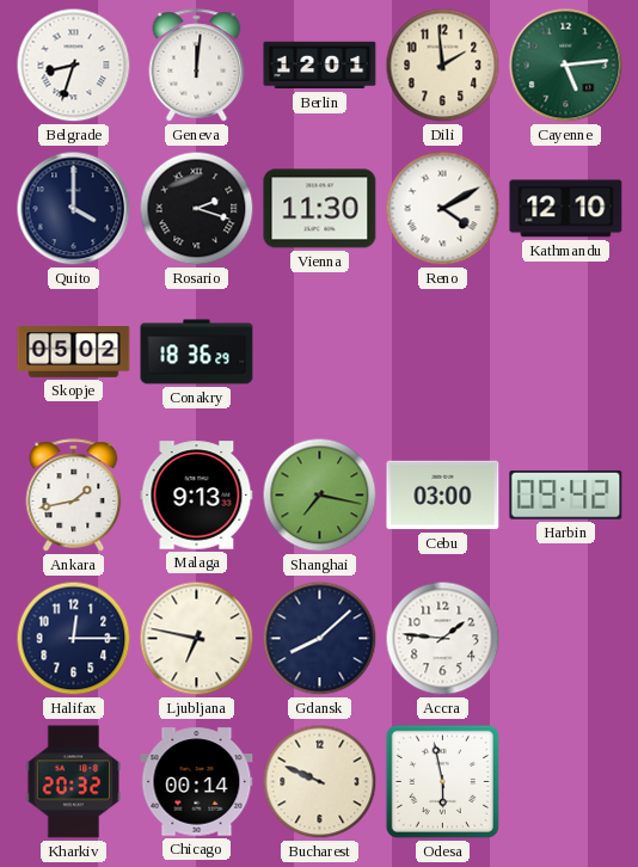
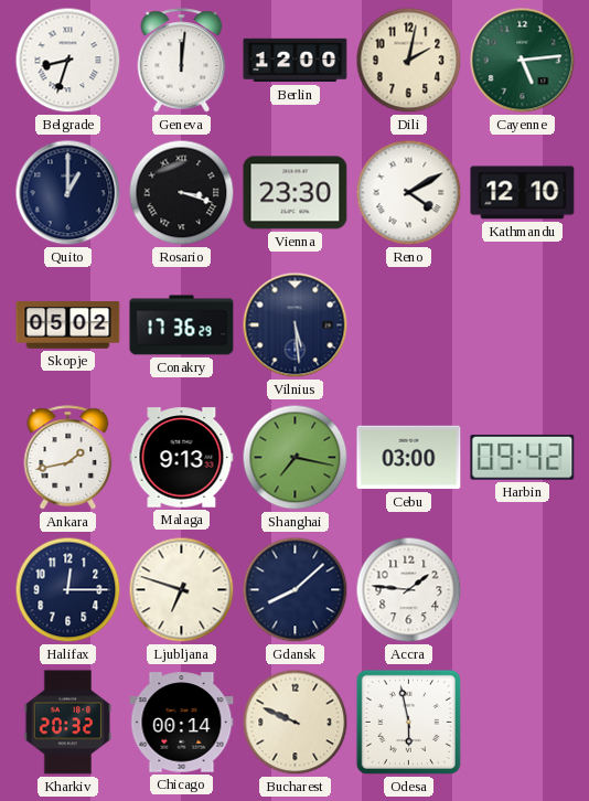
Berlin: 12:01 -> 12:00 (296, 61)
Dili: 1:59 -> 2:02 (409, 61)
Quito: 4:00 -> 1:00 (68, 193)
Rosario: 2:18 -> 3:18 (182, 193)
Vienna: 11:30 -> 23:30 (296, 193)
Conakry: 18:36 -> 17:36 (182, 325)
Vilnius: none -> 5:29 (296, 325)
Ljubljana: 6:47 -> 6:48 (182, 590)
